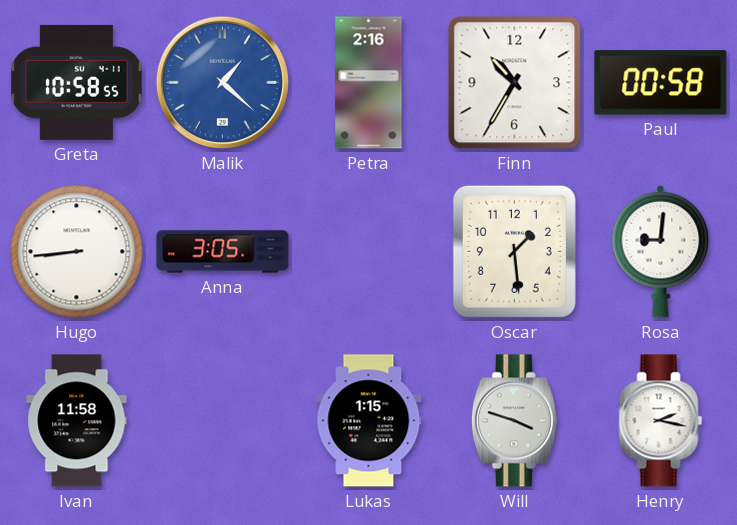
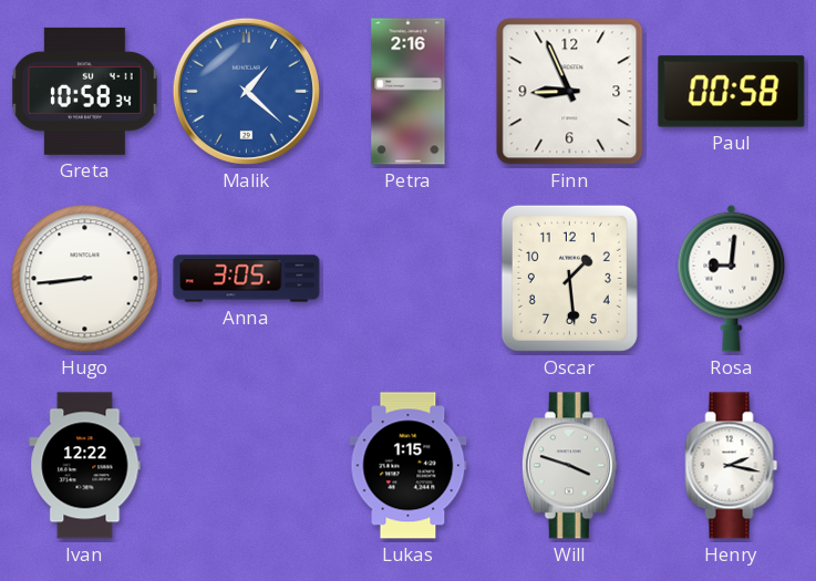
Greta: 10:58:55 -> 10:58:34 (84, 91)
Finn: 10:35 -> 8:56 (570, 92)
Ivan: 11:58 -> 12:22 (85, 466)
